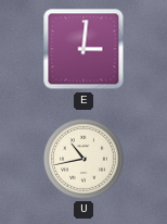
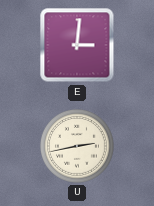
U: 10:43 -> 2:43 (77, 146)
